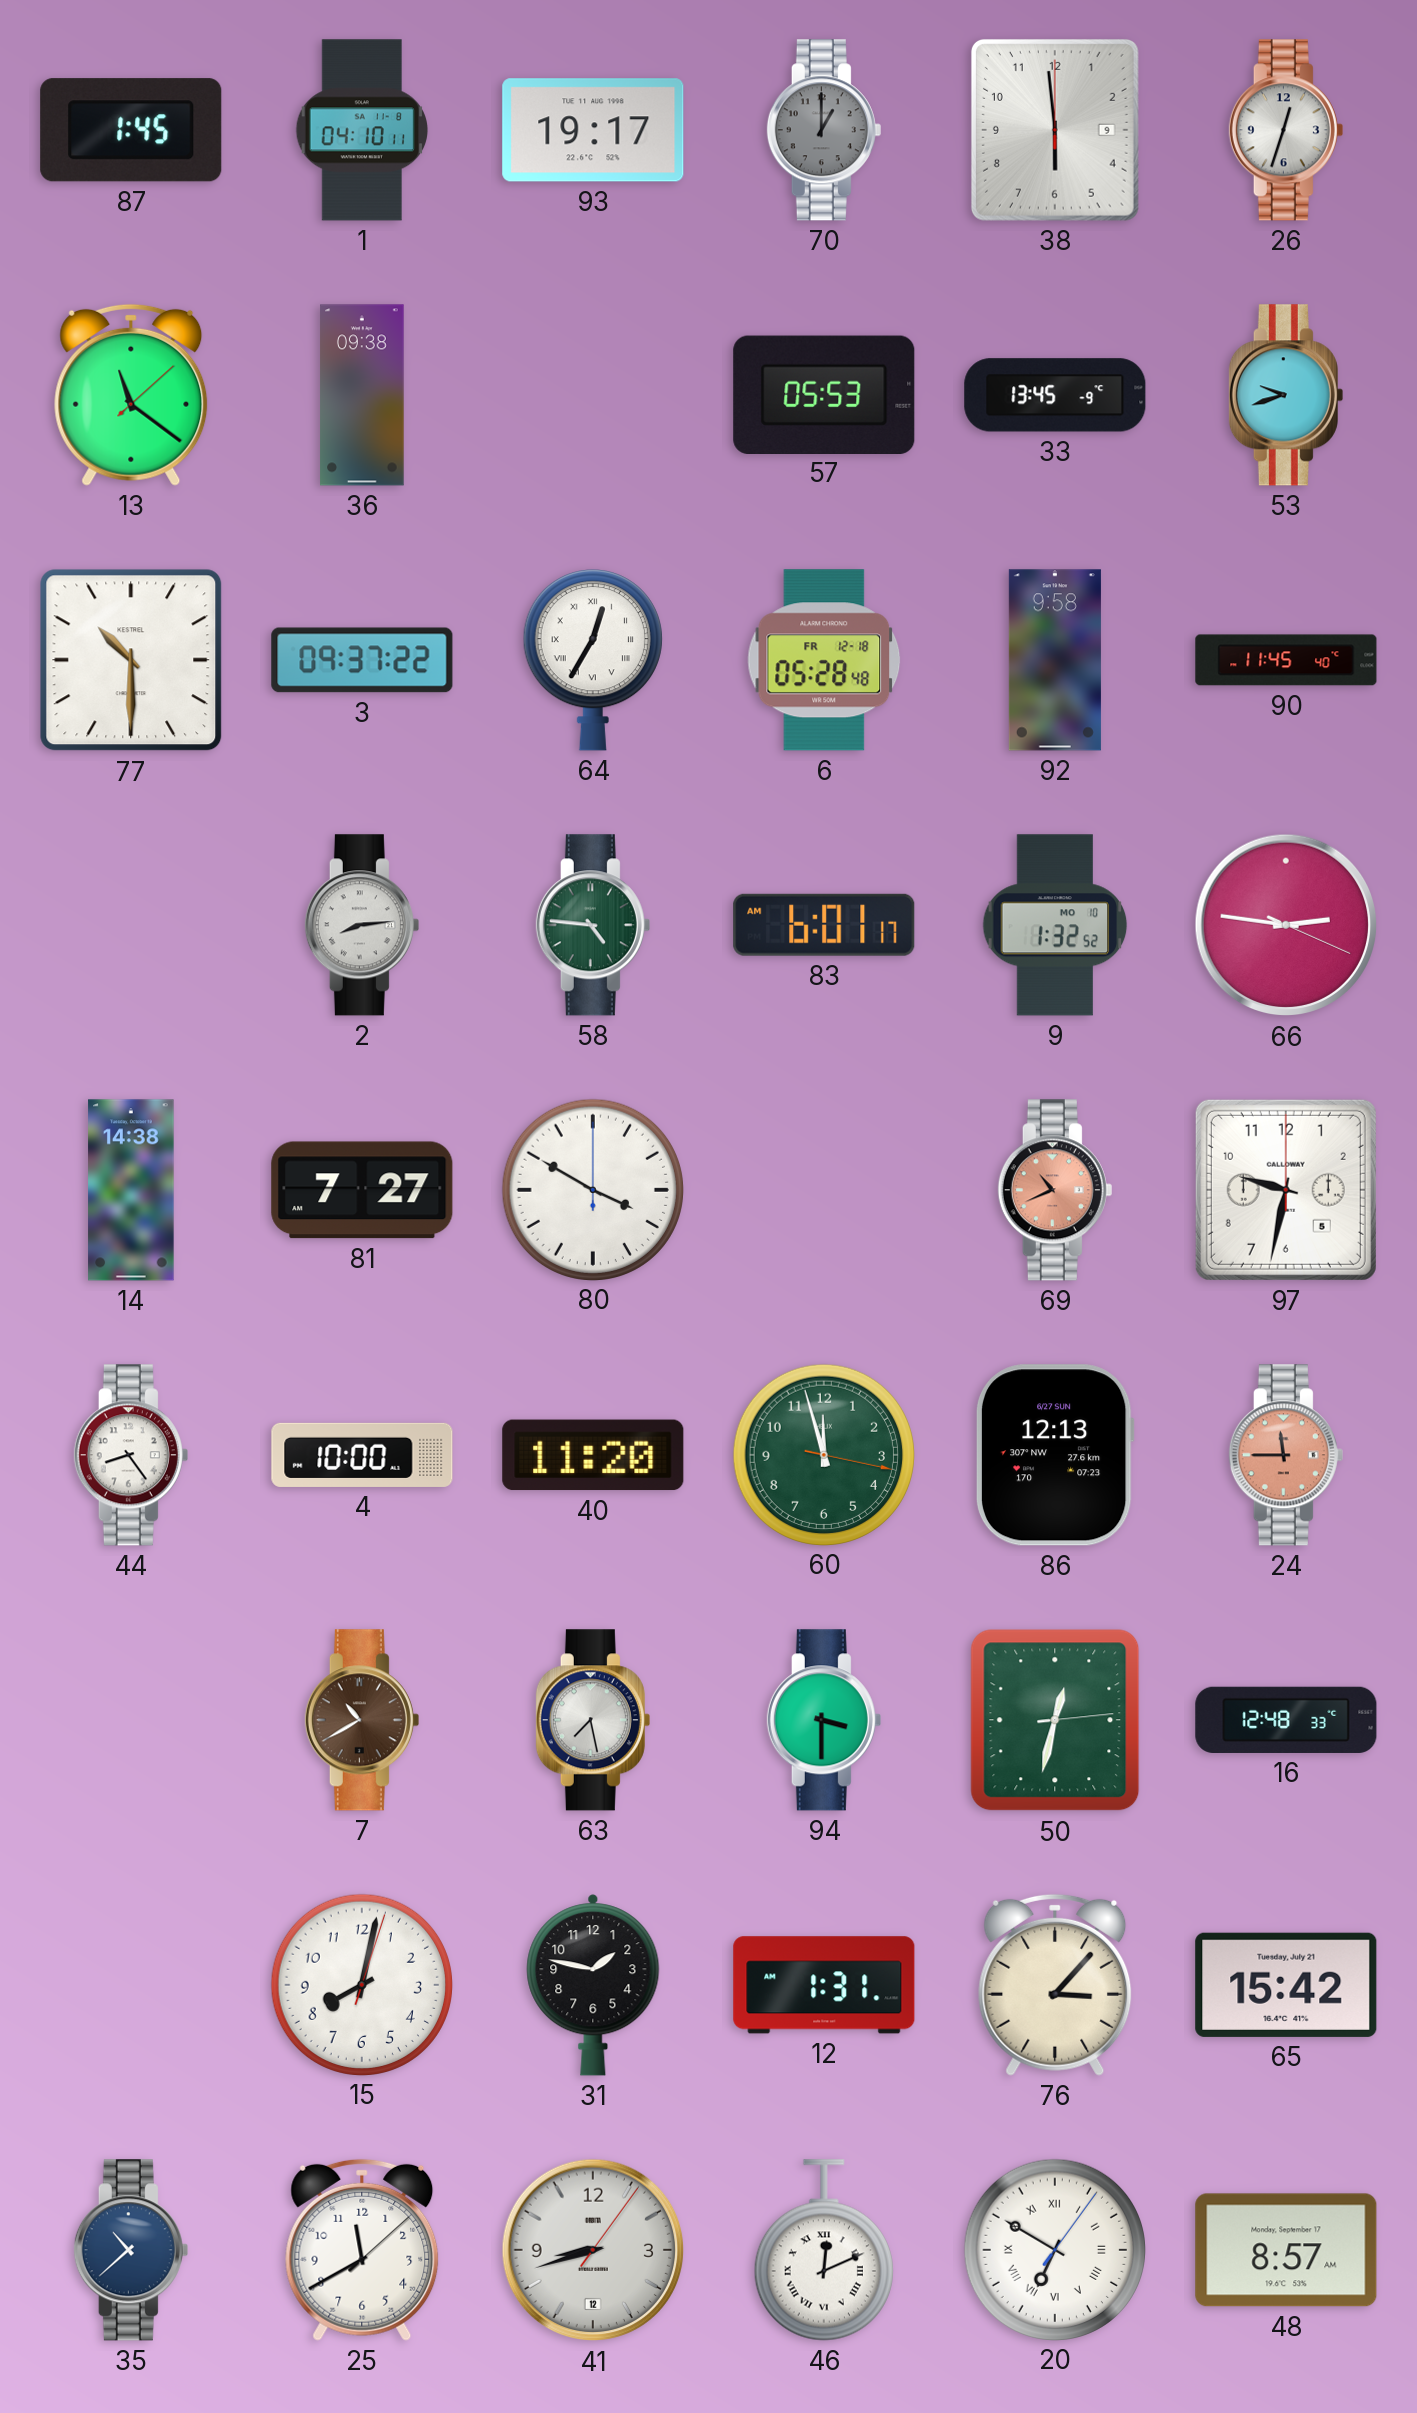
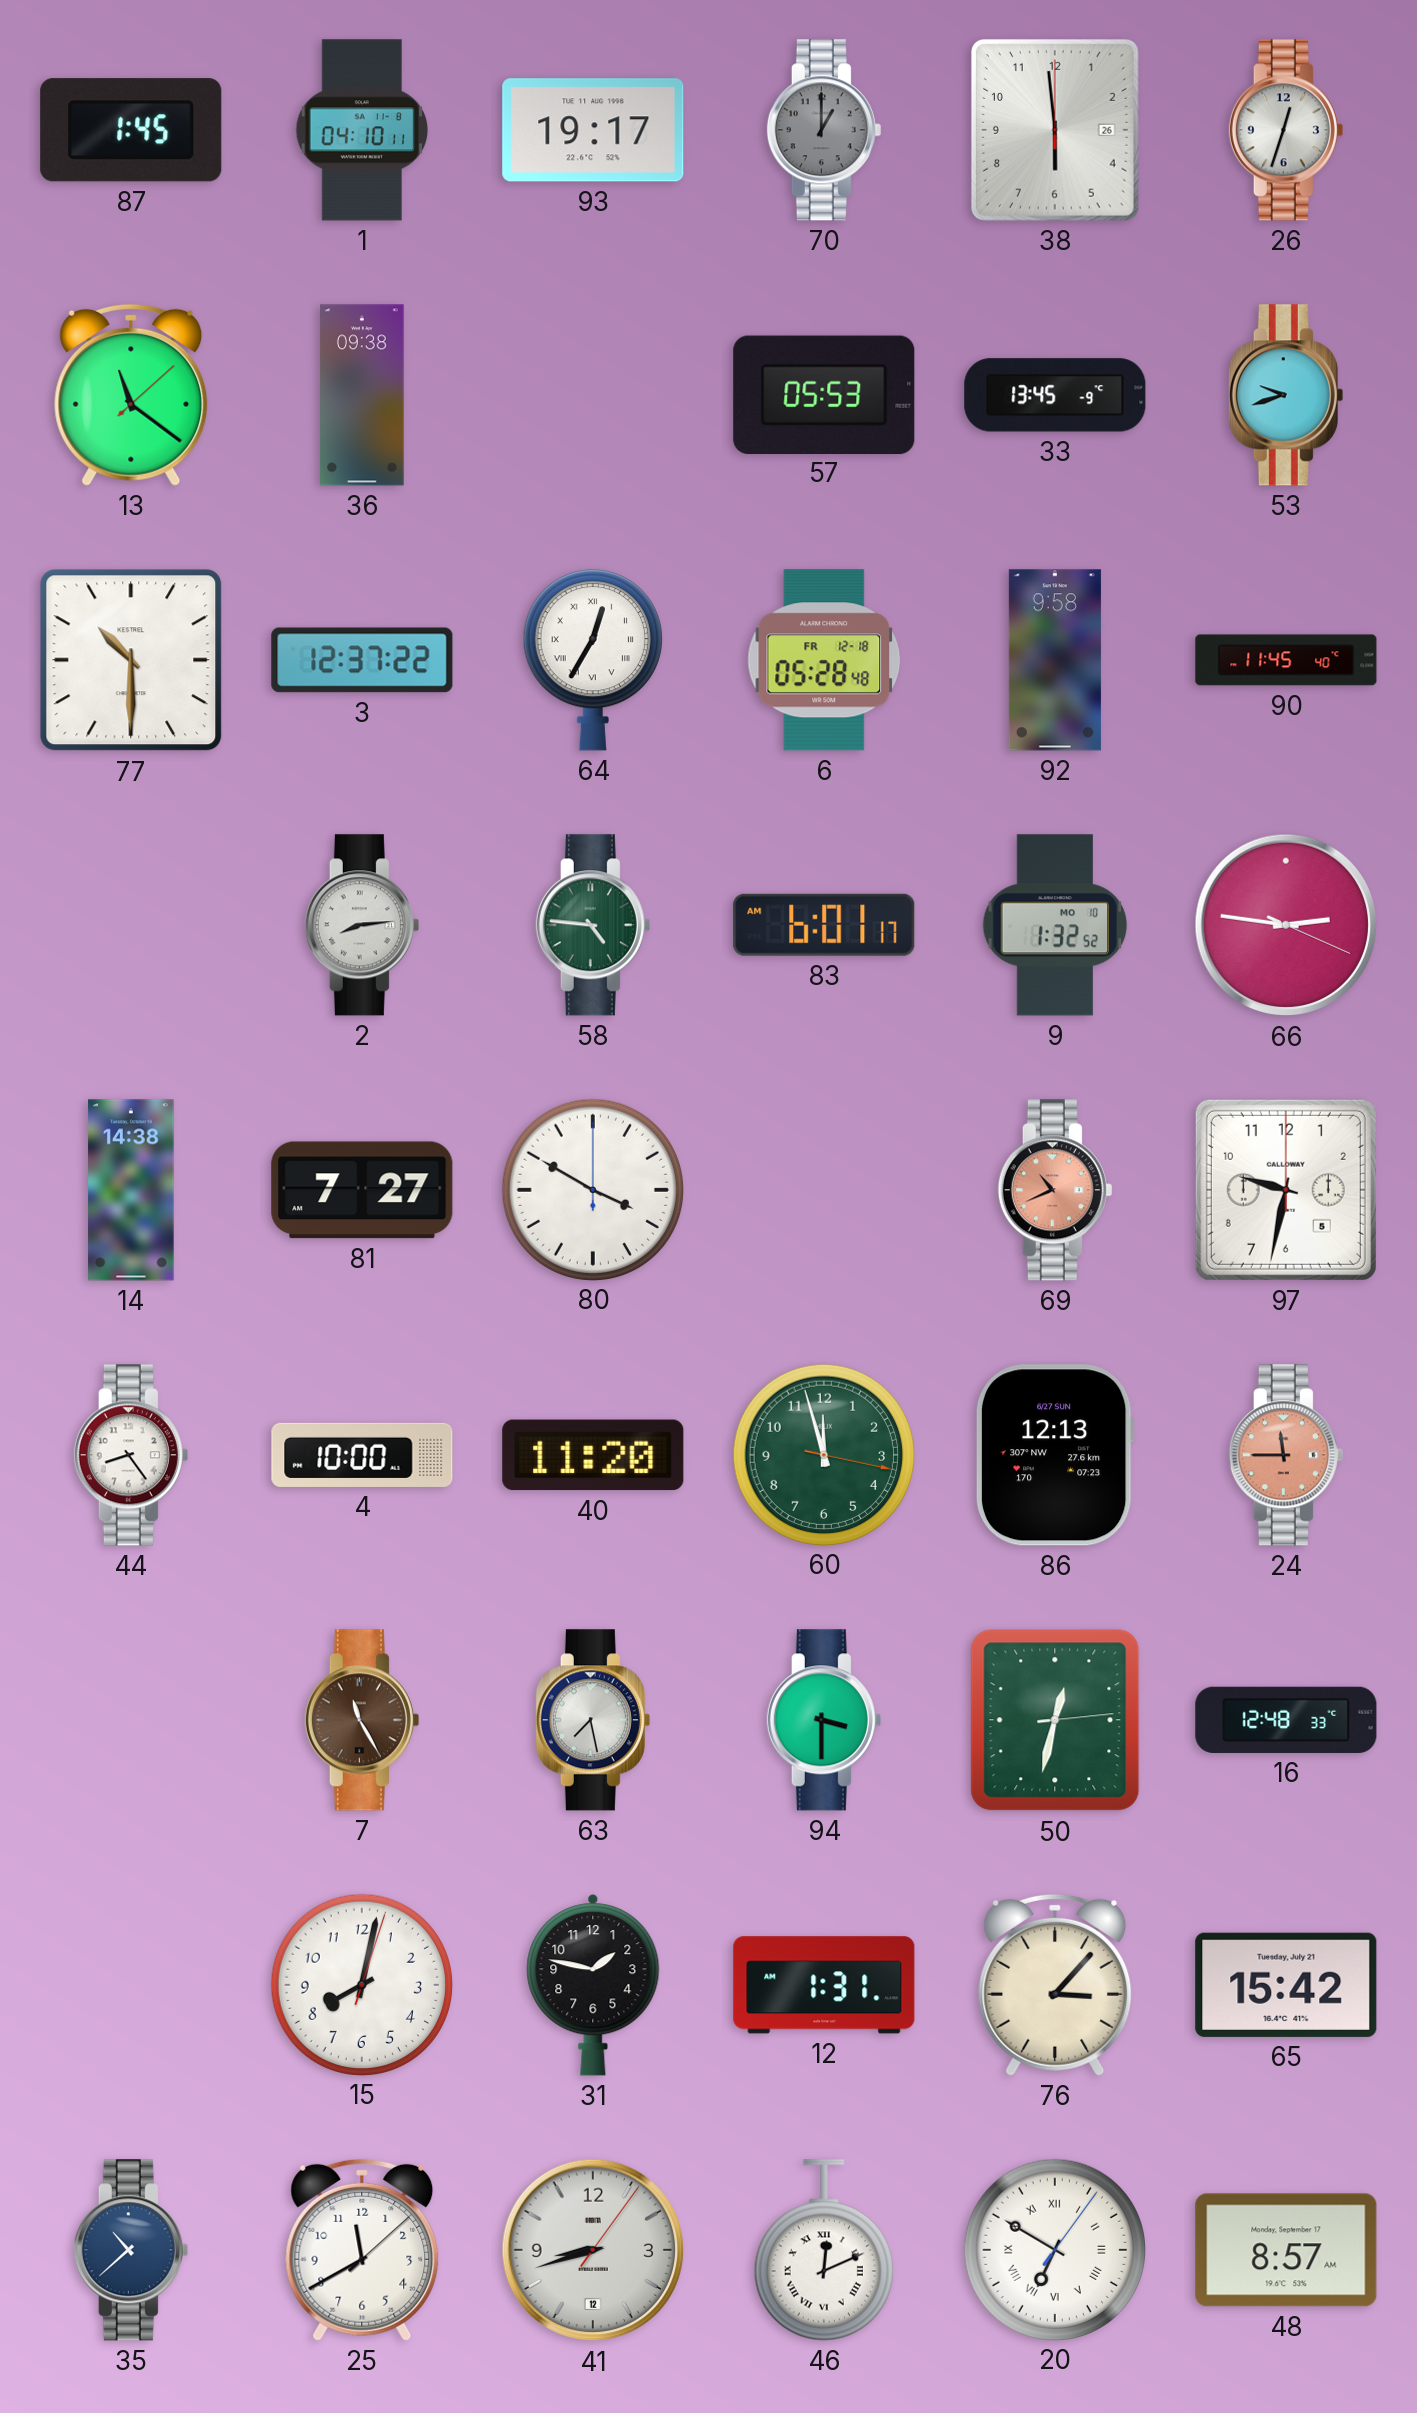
38 date: 9 -> 26 (1055, 130)
3: 09:37 -> 12:37 (362, 660)
7: 10:40 -> 11:25 (362, 1720)
